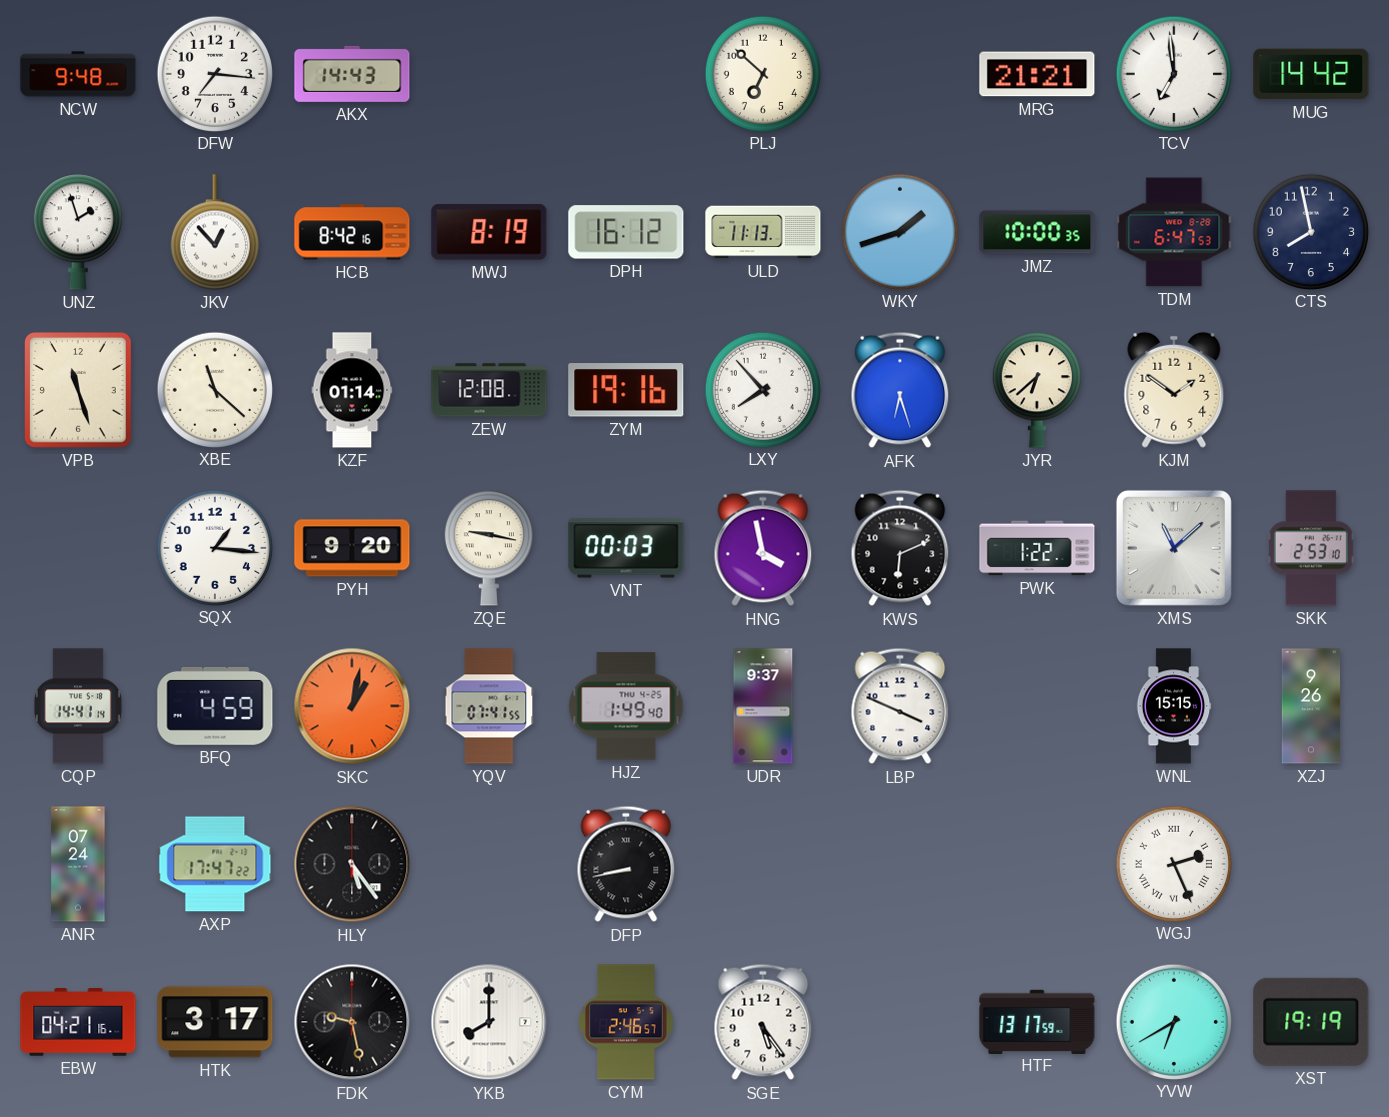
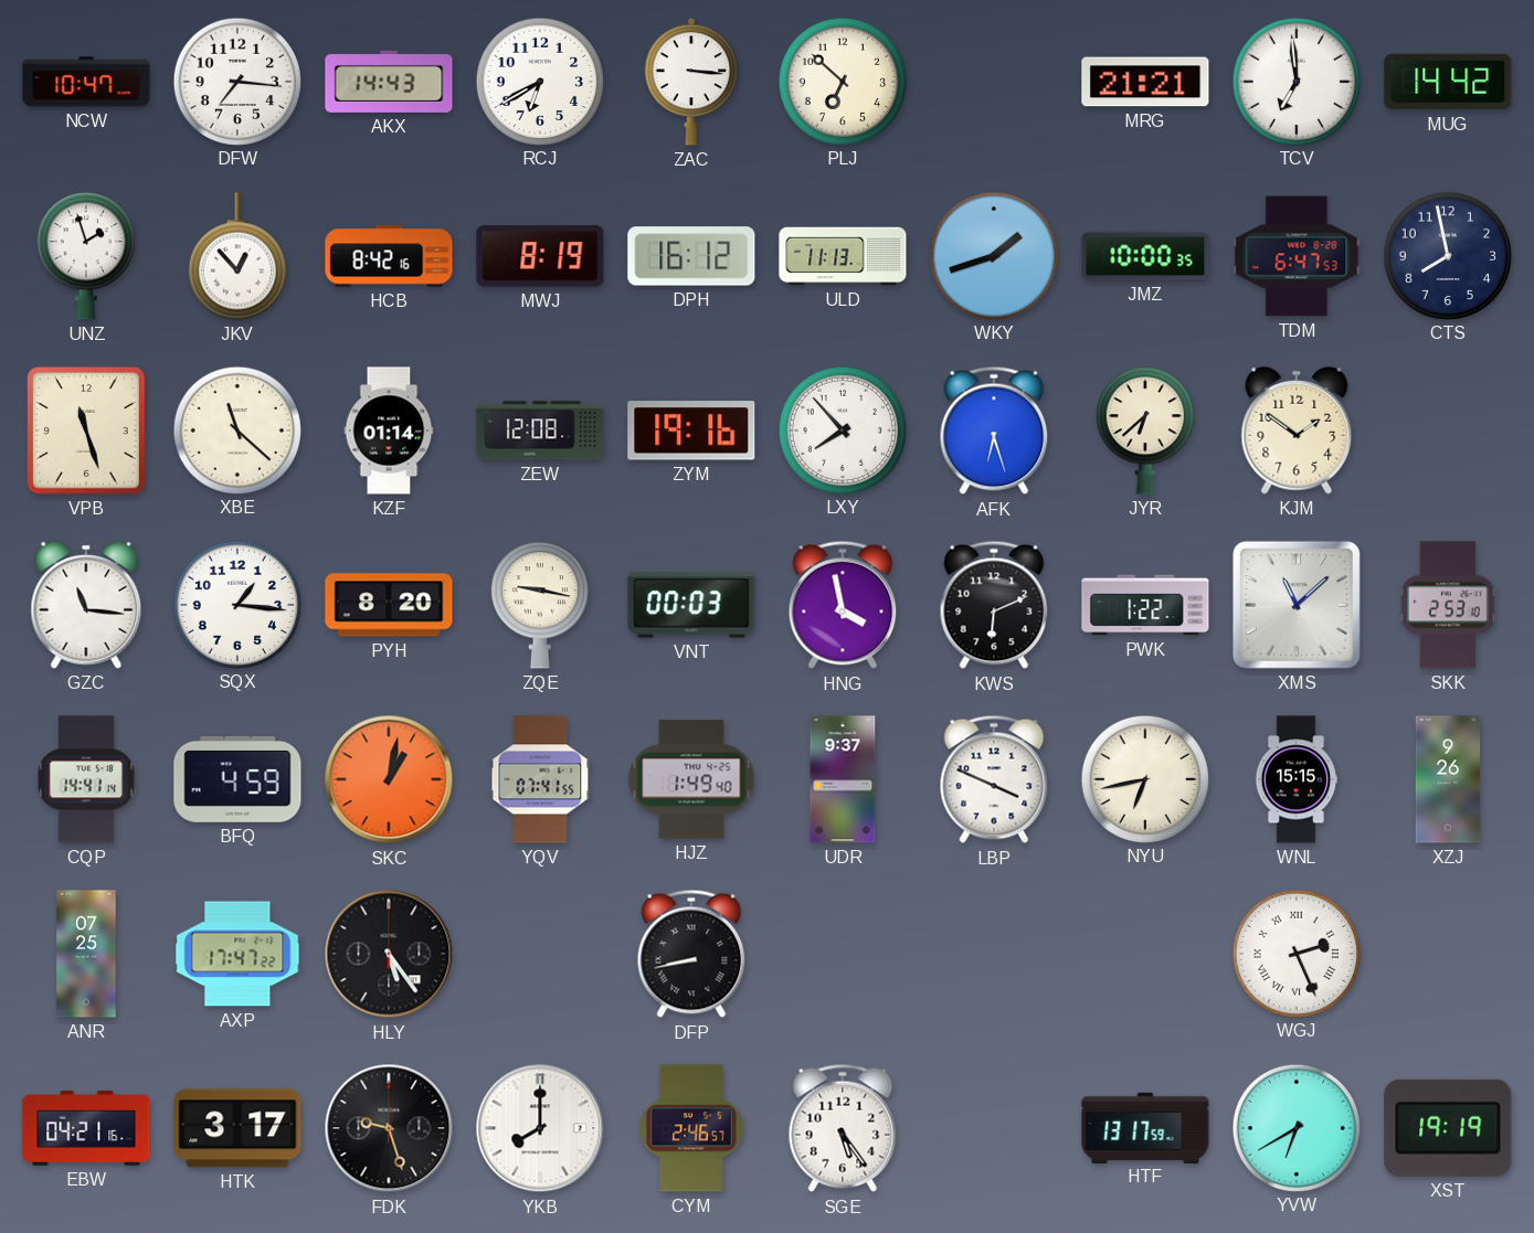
NCW: 9:48 -> 10:47 (86, 82)
RCJ: none -> 6:40 (539, 81)
ZAC: none -> 3:16 (691, 82)
GZC: none -> 11:16 (86, 605)
PYH: 9:20 -> 8:20 (389, 605)
NYU: none -> 6:43 (1144, 778)
ANR: 07:24 -> 07:25 (86, 954)
FDK: 9:28 -> 9:27 (389, 1128)
